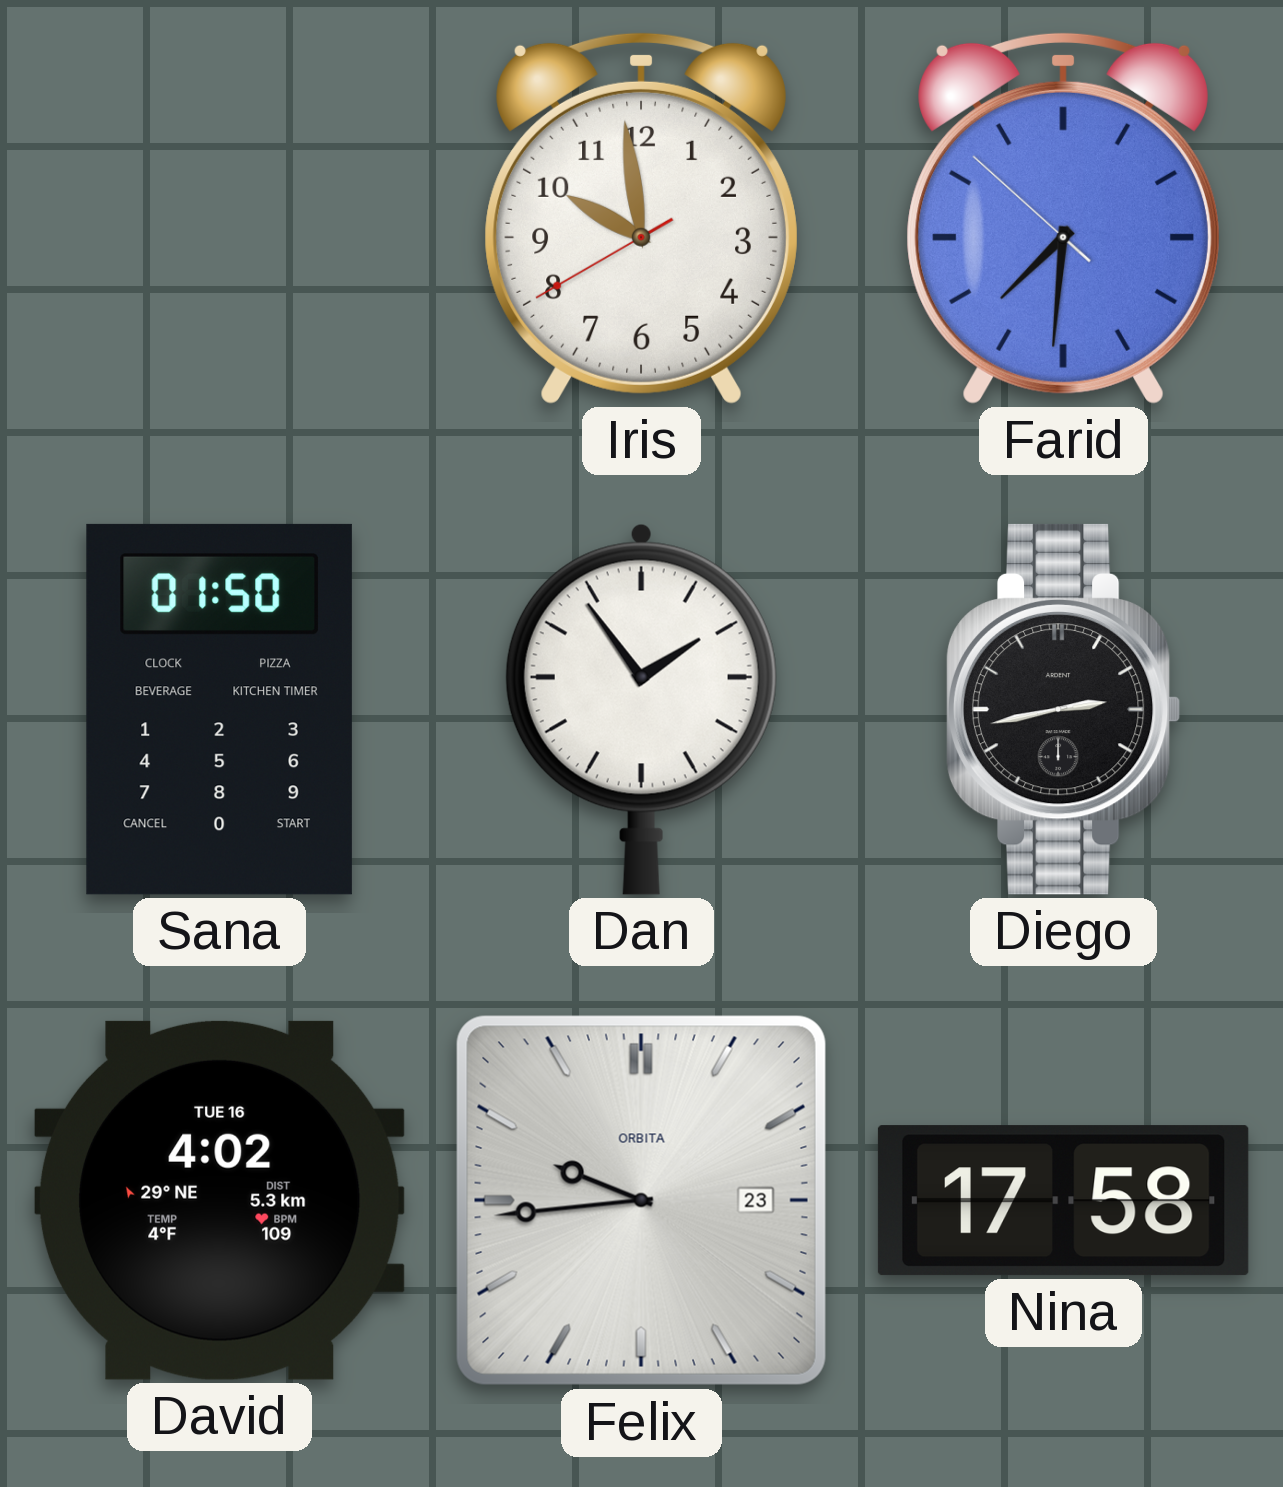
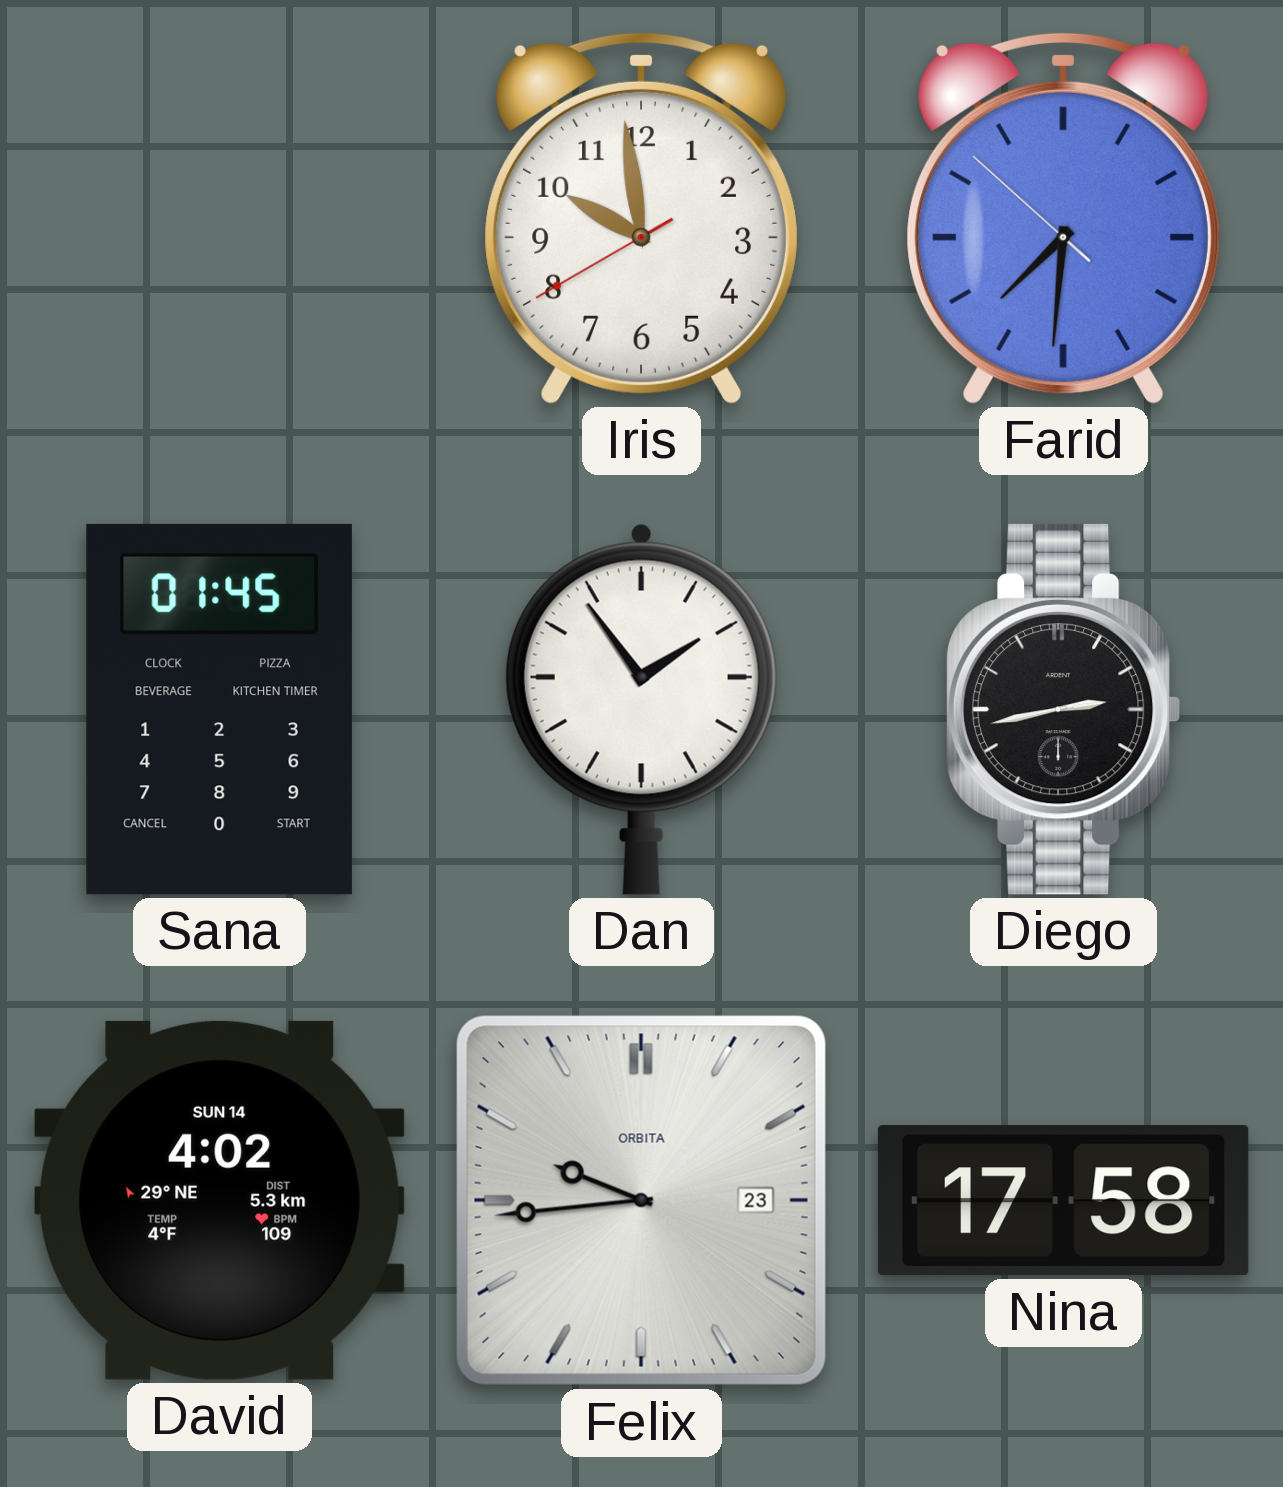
Sana: 01:50 -> 01:45 (219, 709)
David date: TUE 16 -> SUN 14 (219, 1200)
